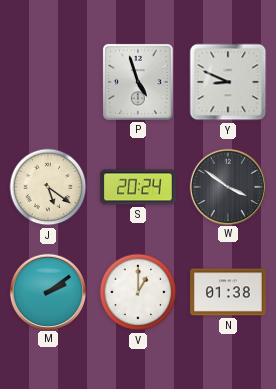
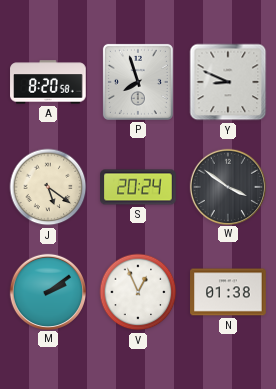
A: none -> 8:20 (48, 82)
P: 4:57 -> 7:57 (138, 82)
V: 1:00 -> 12:56 (138, 292)
